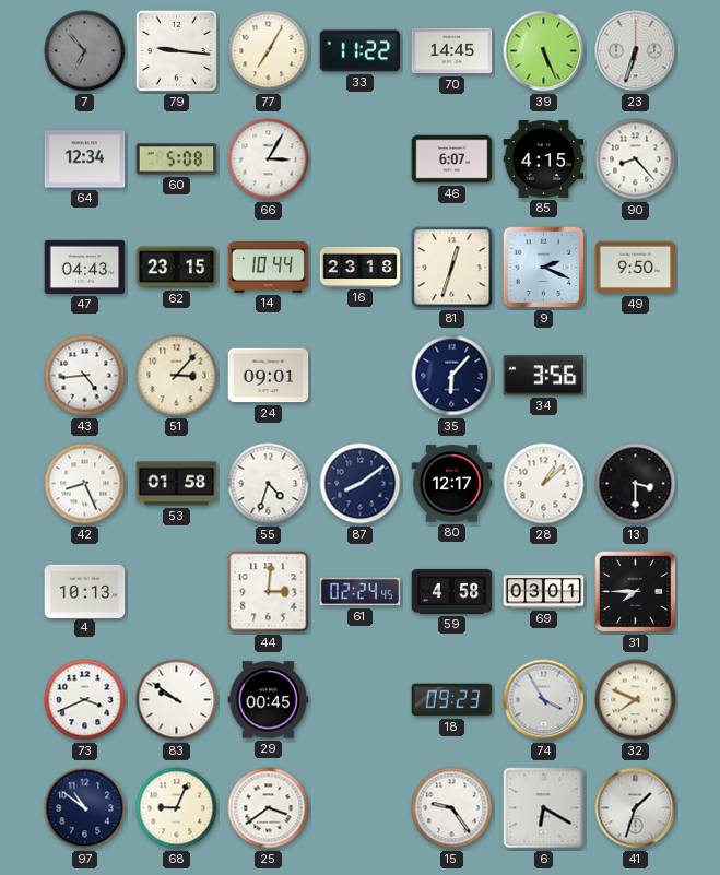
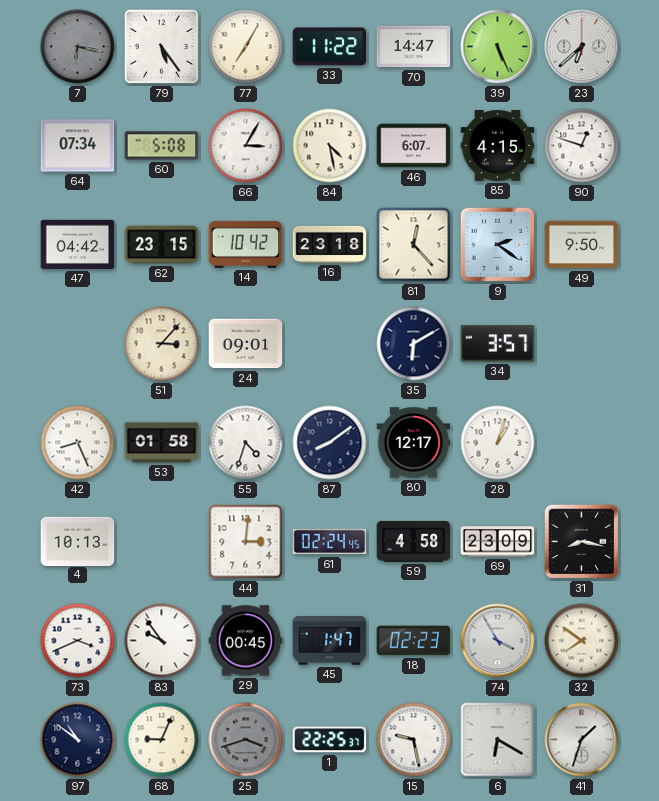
7: 6:53 -> 6:17 (78, 47)
79: 9:16 -> 5:24 (161, 46)
70: 14:45 -> 14:47 (414, 47)
23: 6:33 -> 6:38 (582, 47)
64: 12:34 -> 07:34 (78, 146)
84: none -> 4:28 (330, 146)
90: 8:23 -> 12:48 (582, 146)
47: 04:43 -> 04:42 (78, 244)
14: 10:44 -> 10:42 (246, 244)
81: 12:33 -> 12:23 (414, 245)
9: 2:19 -> 2:21 (498, 245)
43: 4:44 -> none (85, 376)
35: 6:07 -> 6:10 (414, 344)
34: 3:56 -> 3:57 (498, 344)
28: 1:08 -> 1:03 (498, 443)
13: 3:30 -> none (636, 484)
69: 03:01 -> 23:09 (498, 542)
31: 7:45 -> 8:17 (582, 542)
83: 9:51 -> 9:54 (162, 641)
45: none -> 1:47 (330, 641)
18: 09:23 -> 02:23 (414, 641)
32: 7:49 -> 7:51 (582, 641)
25: 3:39 -> 3:42 (246, 740)
25 dial: white -> grey (246, 740)
1: none -> 22:25 (330, 740)
15: 9:24 -> 9:28 (414, 740)
